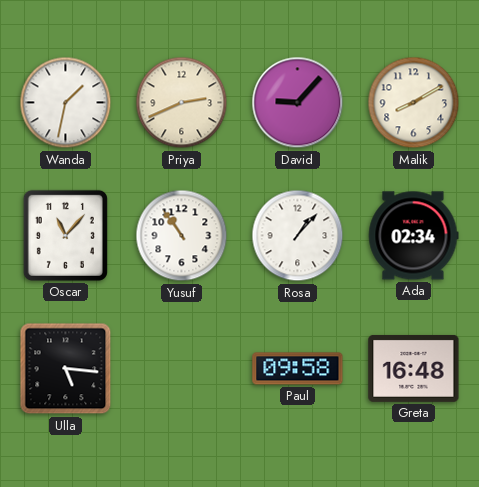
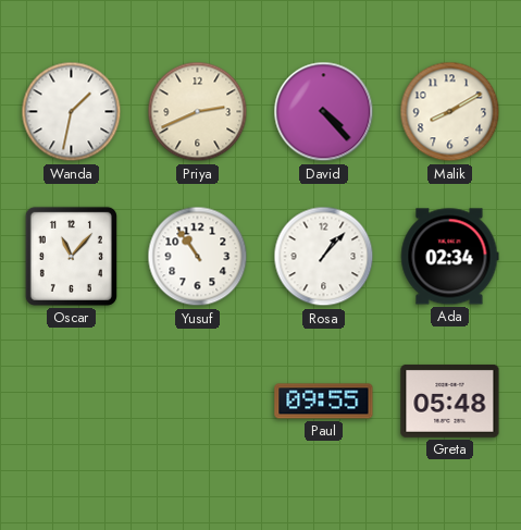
David: 9:07 -> 4:23 (324, 112)
Ulla: 5:16 -> none (66, 369)
Paul: 09:58 -> 09:55 (324, 402)
Greta: 16:48 -> 05:48 (450, 400)
